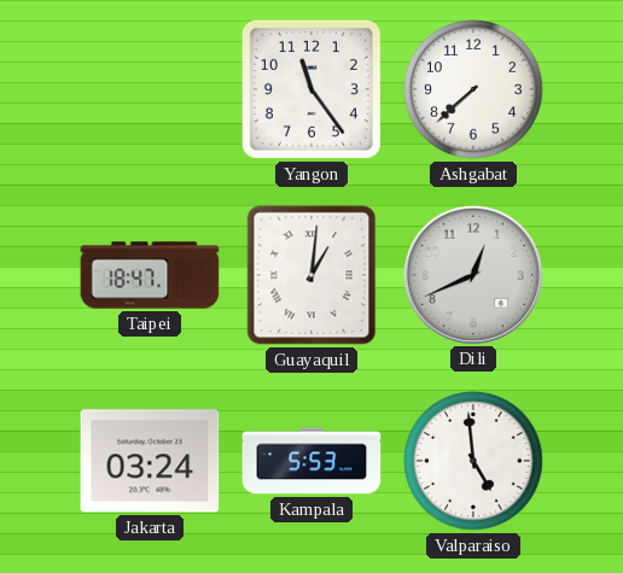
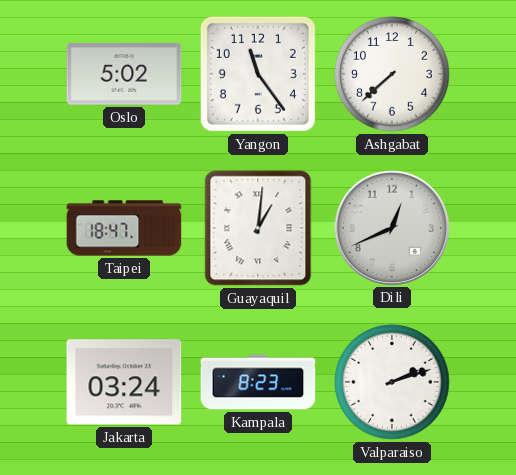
Oslo: none -> 5:02 (124, 74)
Kampala: 5:53 -> 8:23 (258, 382)
Valparaiso: 4:59 -> 2:12 (392, 382)
